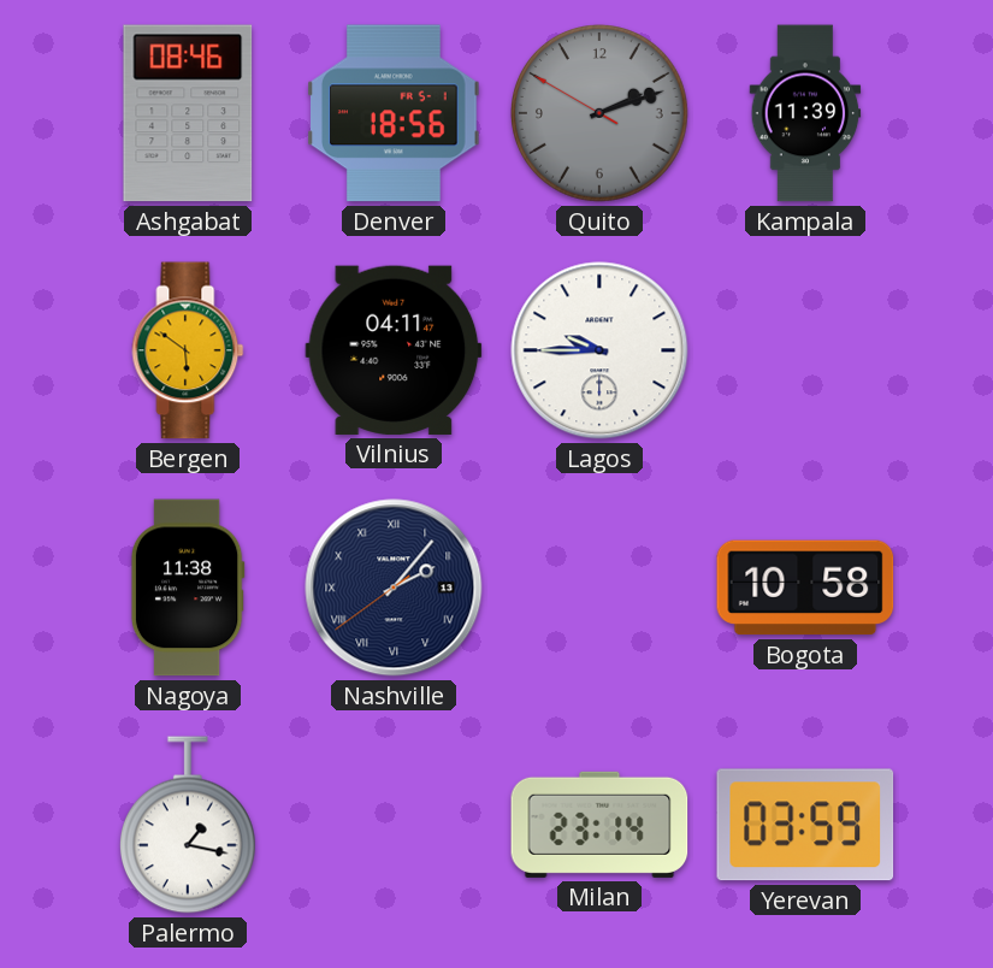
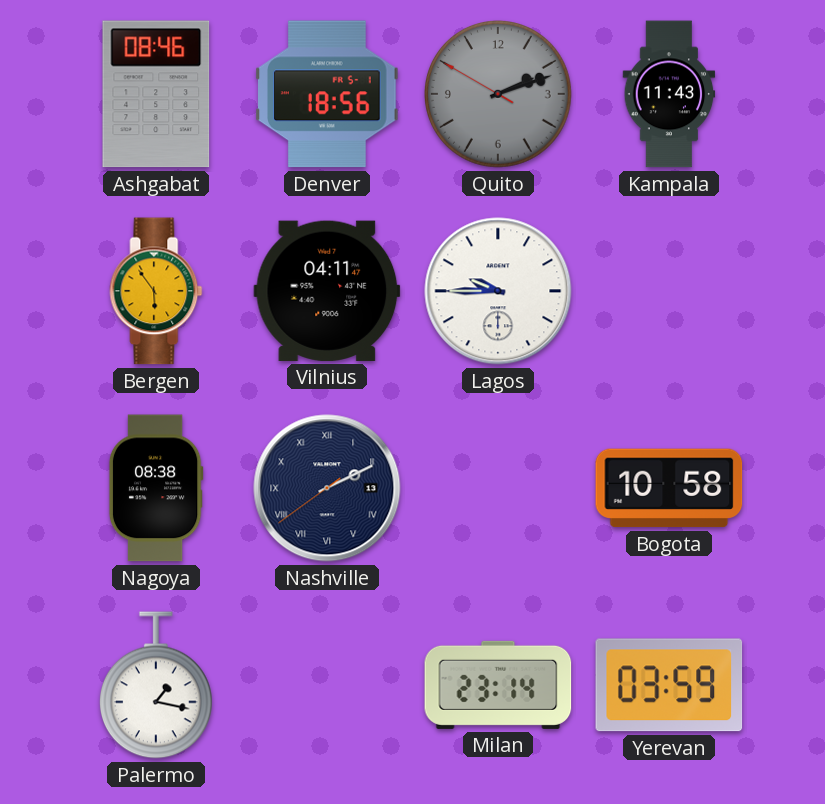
Kampala: 11:39 -> 11:43 (669, 94)
Bergen: 5:51 -> 5:54 (156, 291)
Nagoya: 11:38 -> 08:38 (156, 488)
Nashville: 2:06 -> 2:10 (327, 488)
